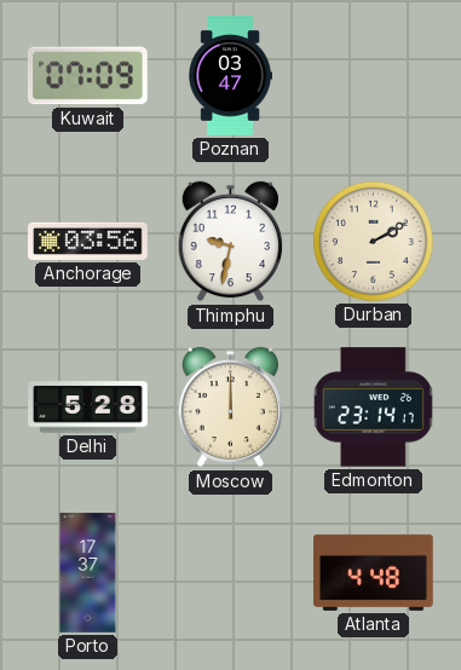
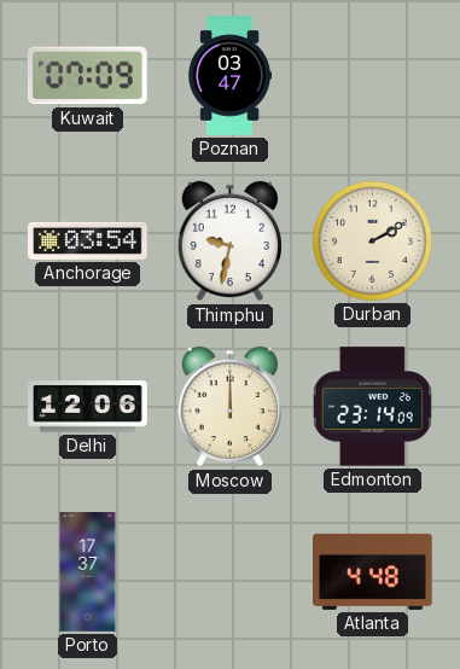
Anchorage: 03:56 -> 03:54 (88, 240)
Delhi: 5:28 -> 12:06 (88, 407)
Edmonton: 23:14:17 -> 23:14:09 (372, 407)
